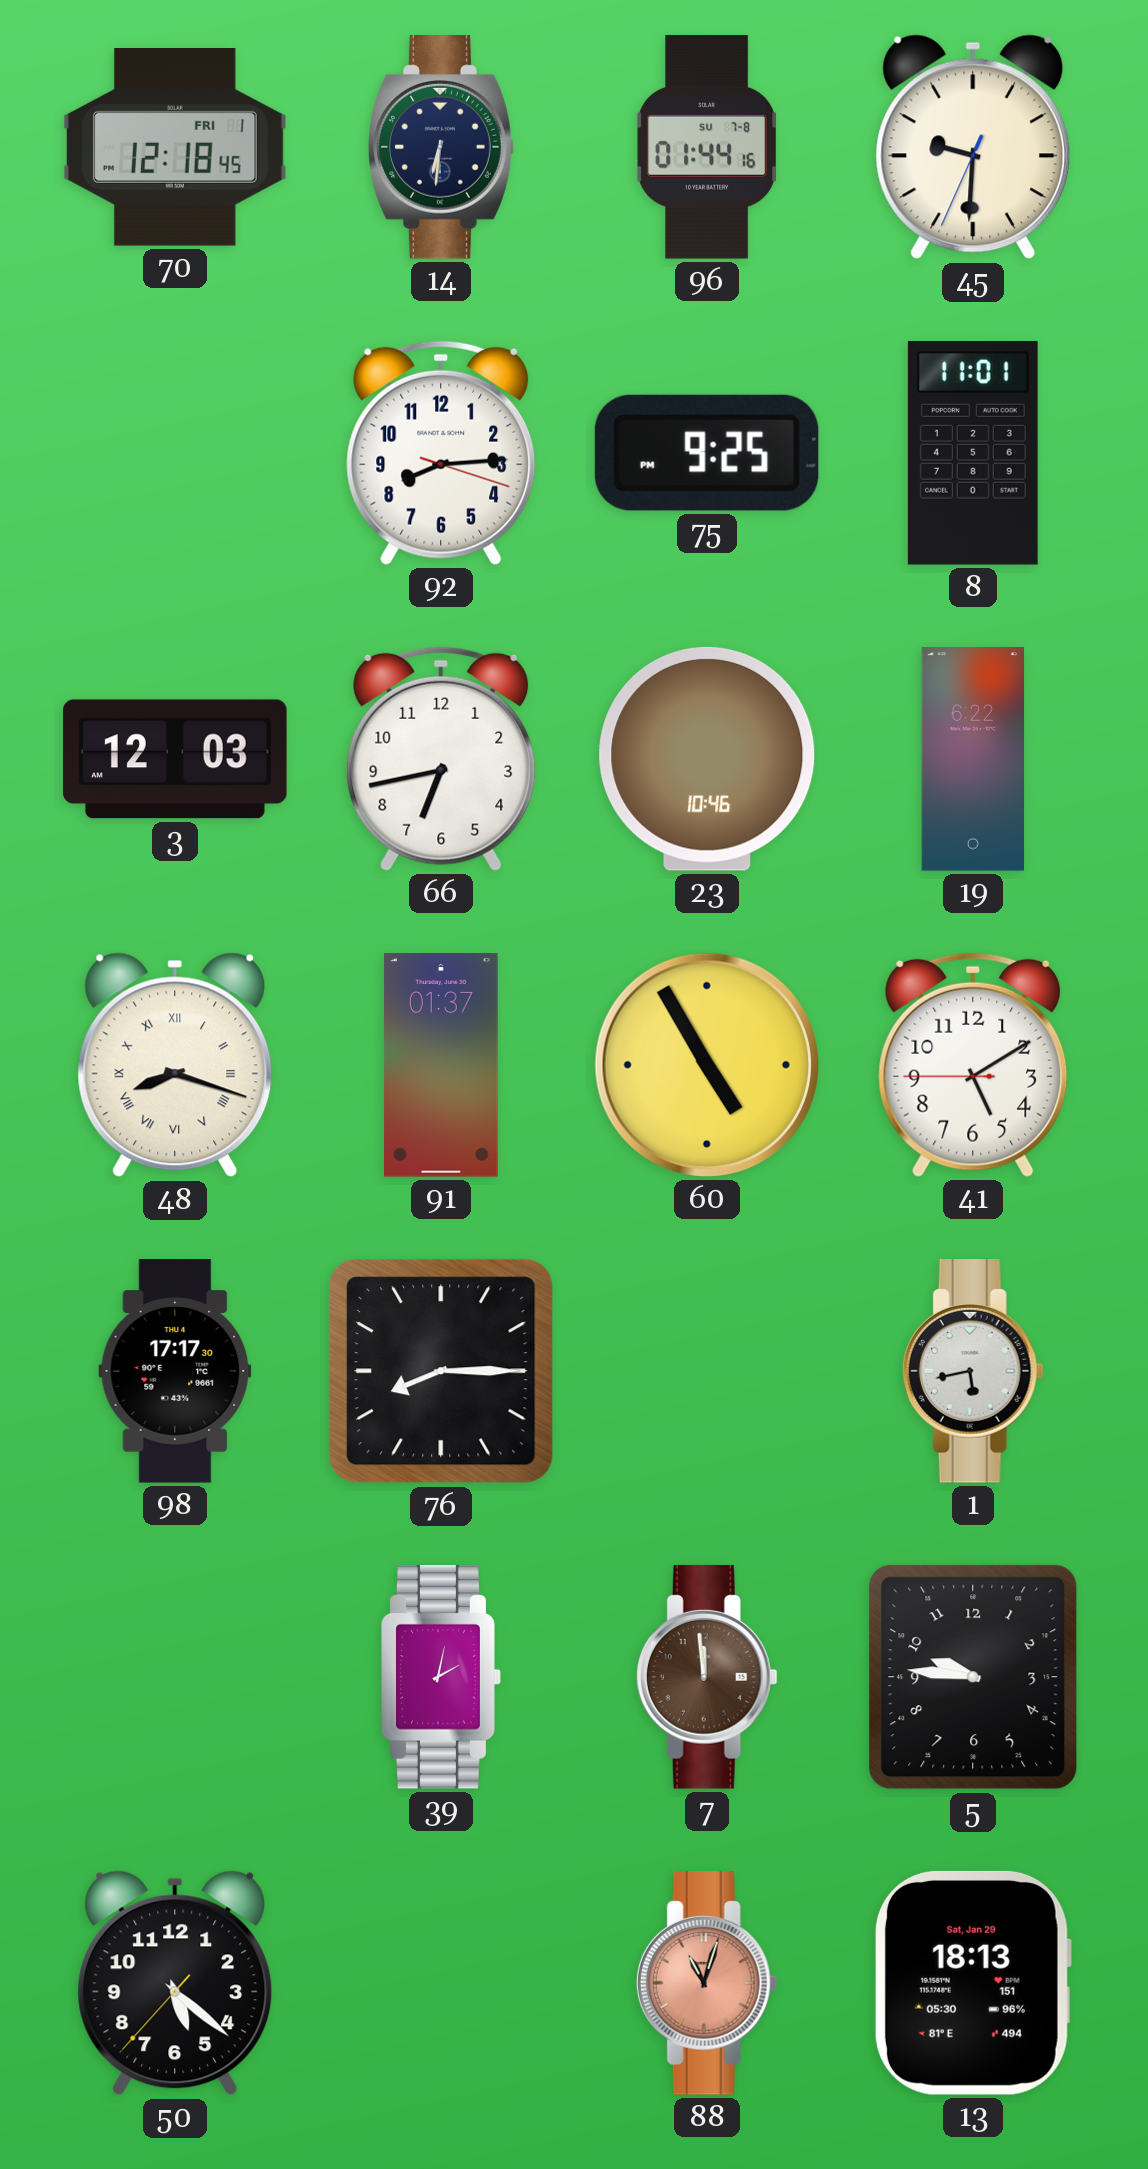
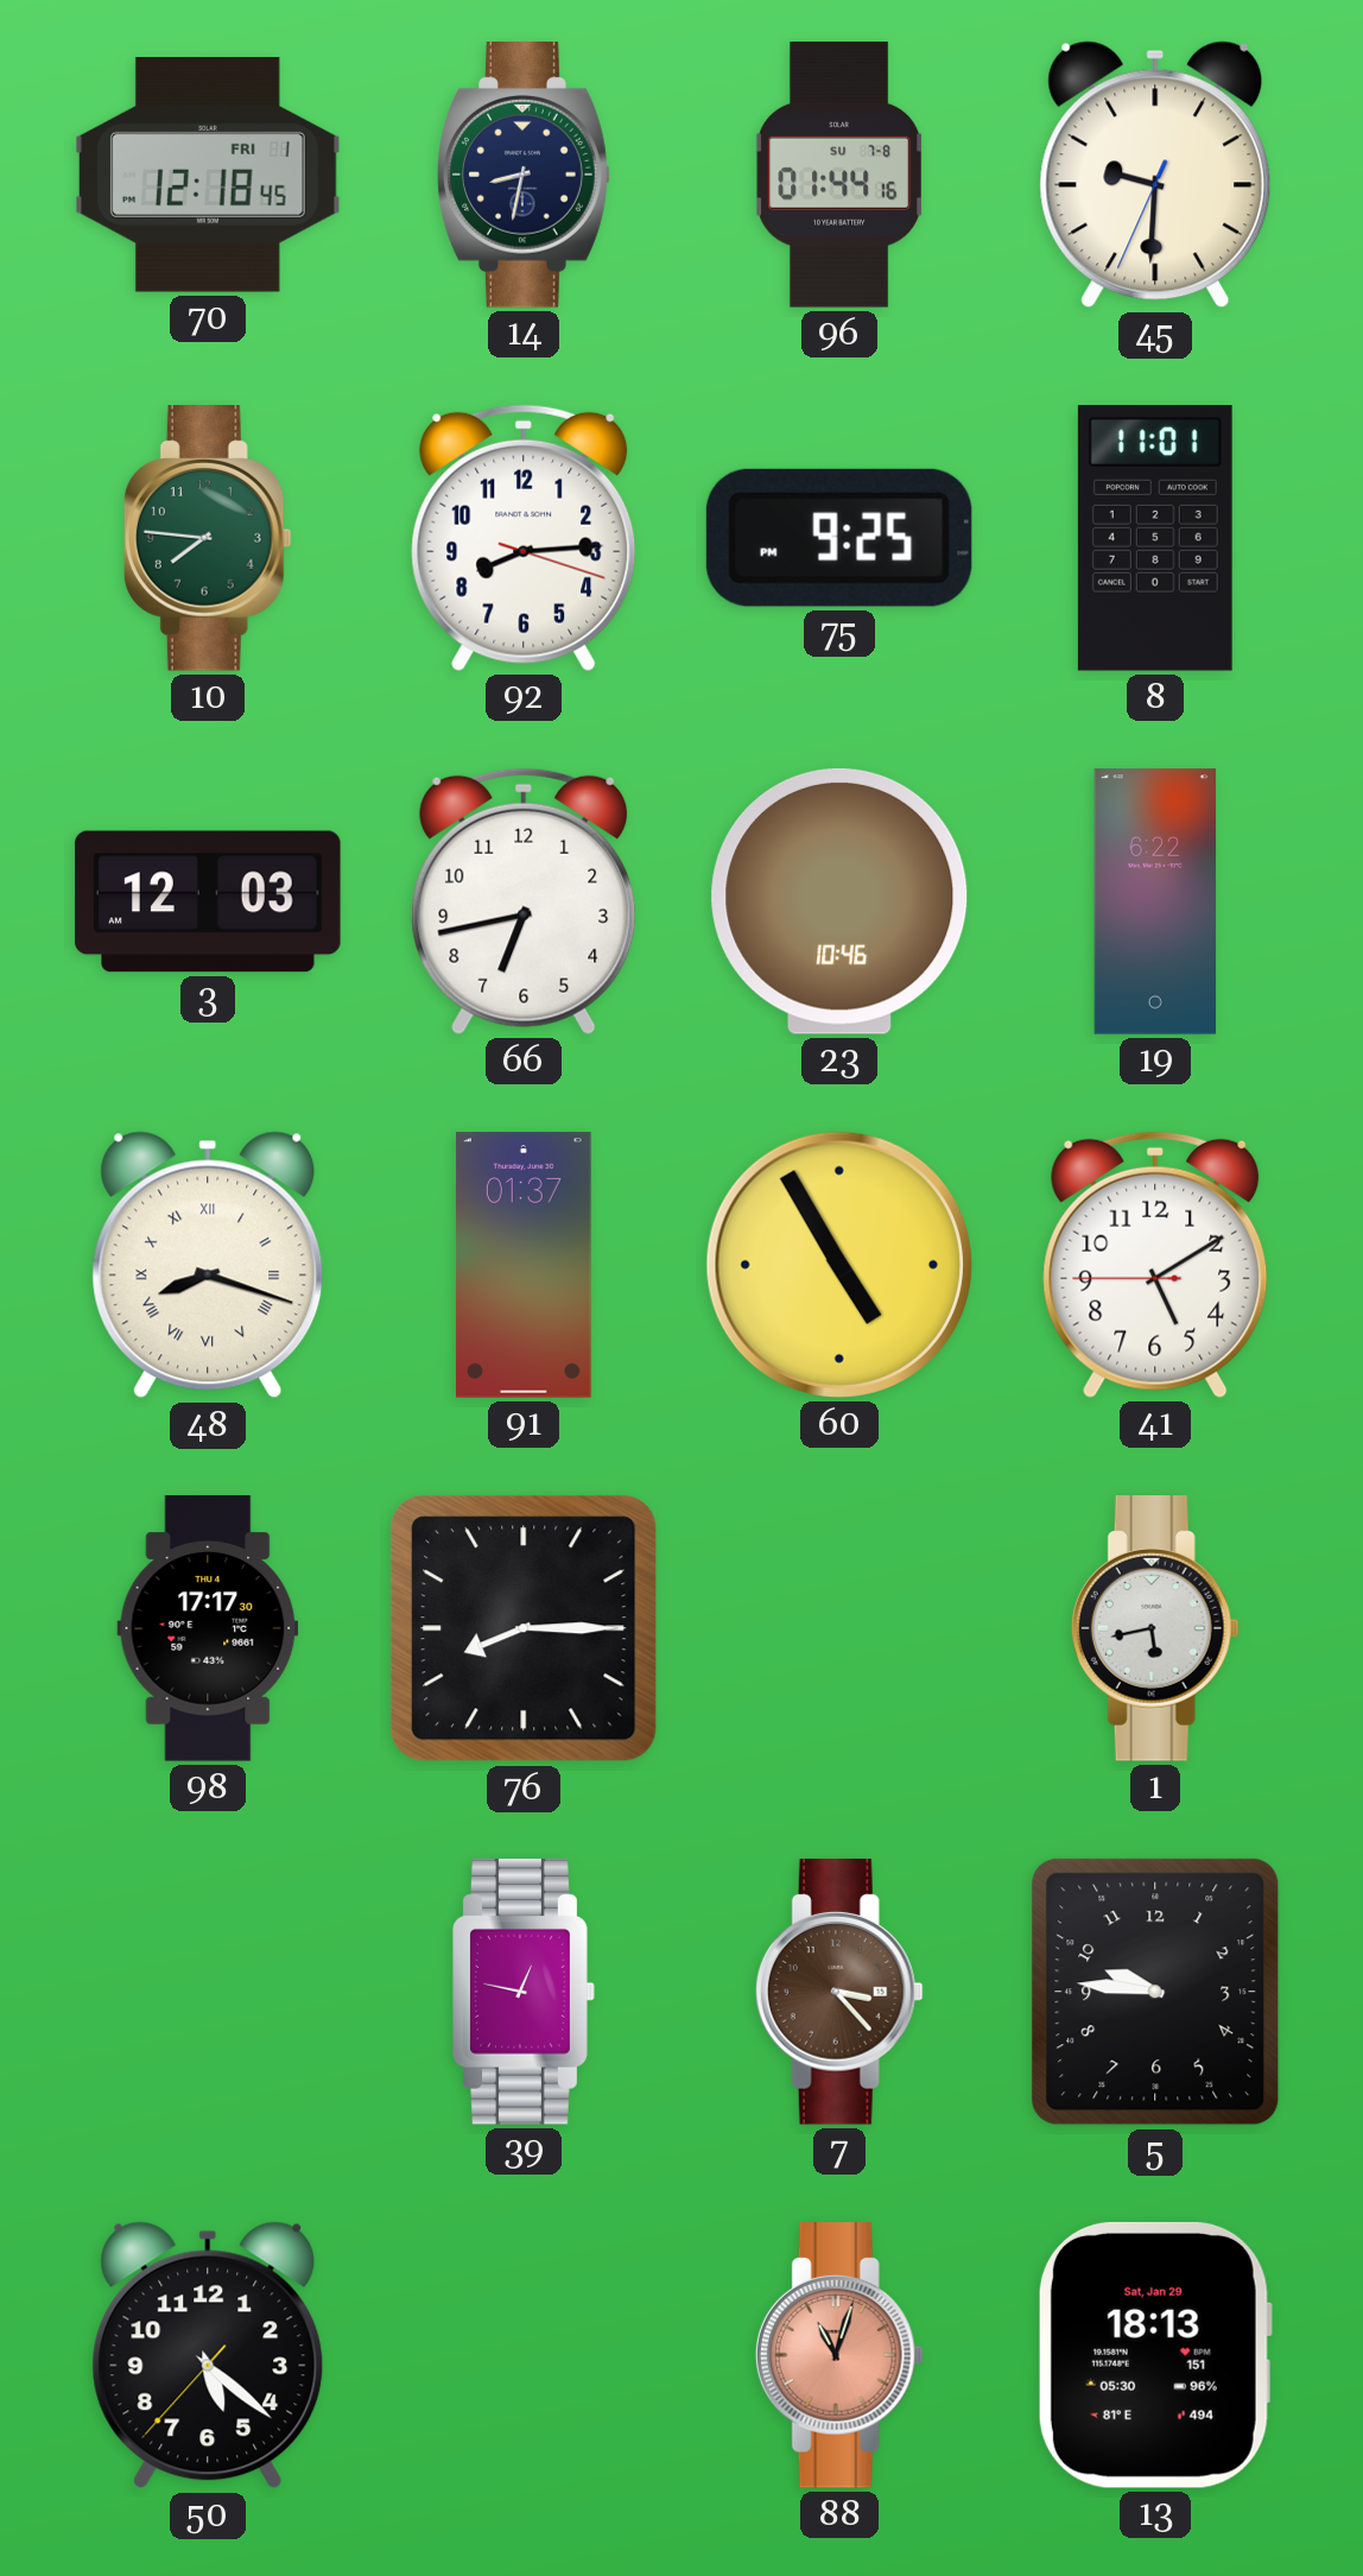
14: 6:31 -> 8:32 (524, 175)
10: none -> 7:46 (208, 538)
39: 2:02 -> 12:47 (524, 1992)
7: 11:59 -> 3:23 (839, 1992)
